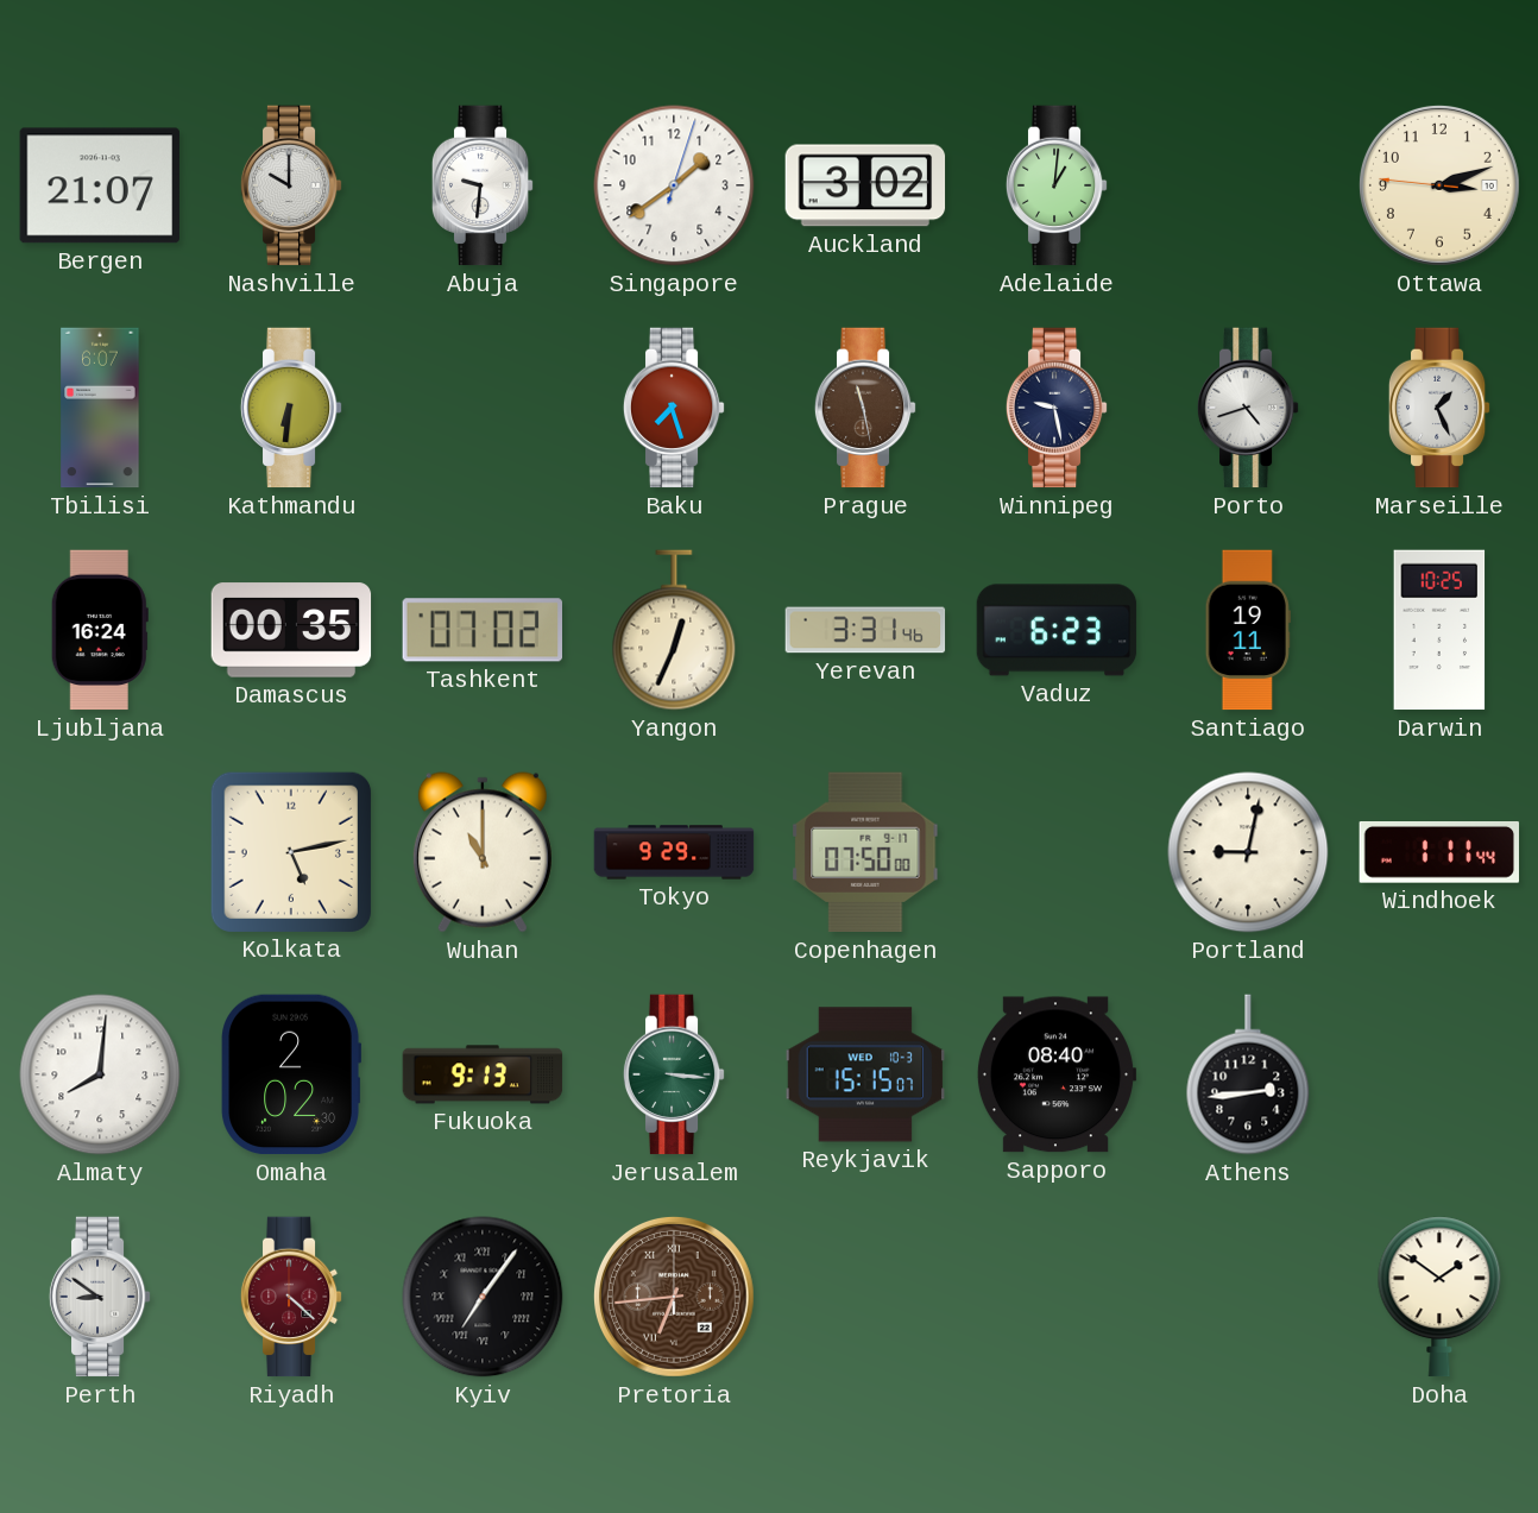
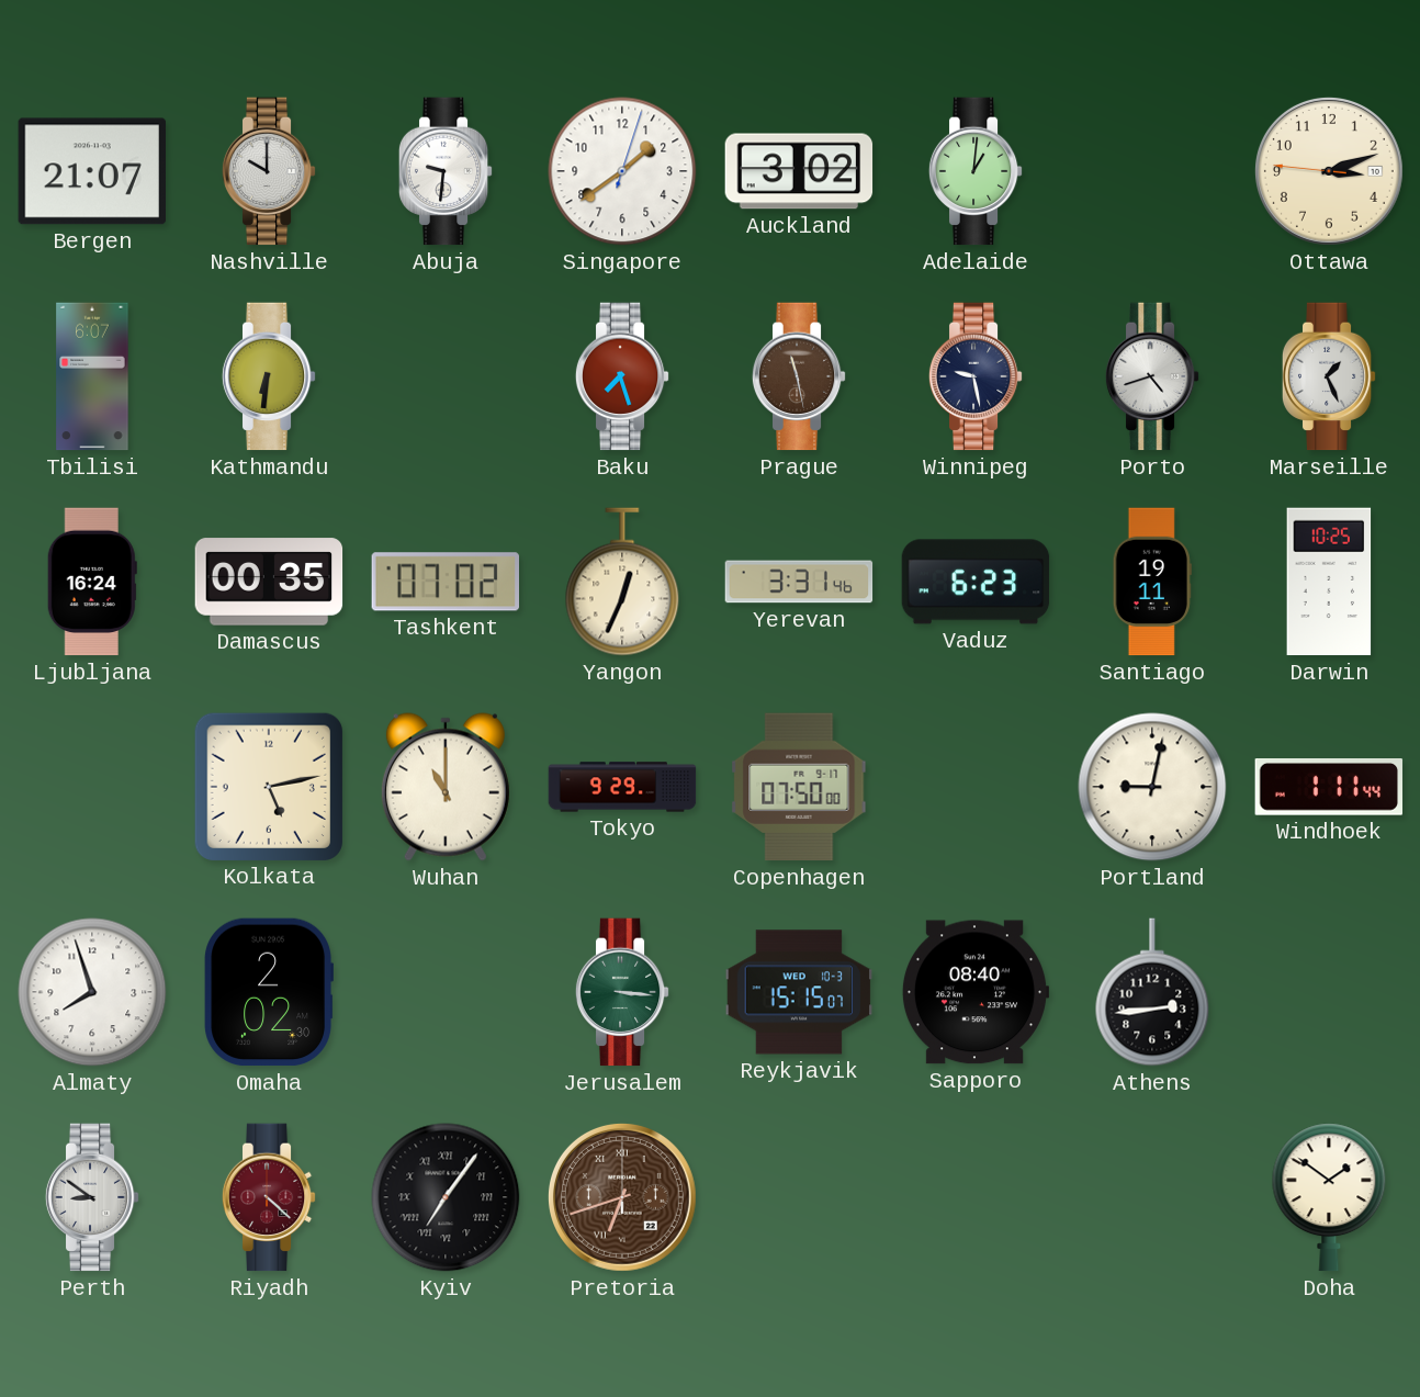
Almaty: 8:01 -> 7:57 (92, 992)
Fukuoka: 9:13 -> none (483, 1074)
Pretoria: 6:44 -> 6:42 (622, 1197)
